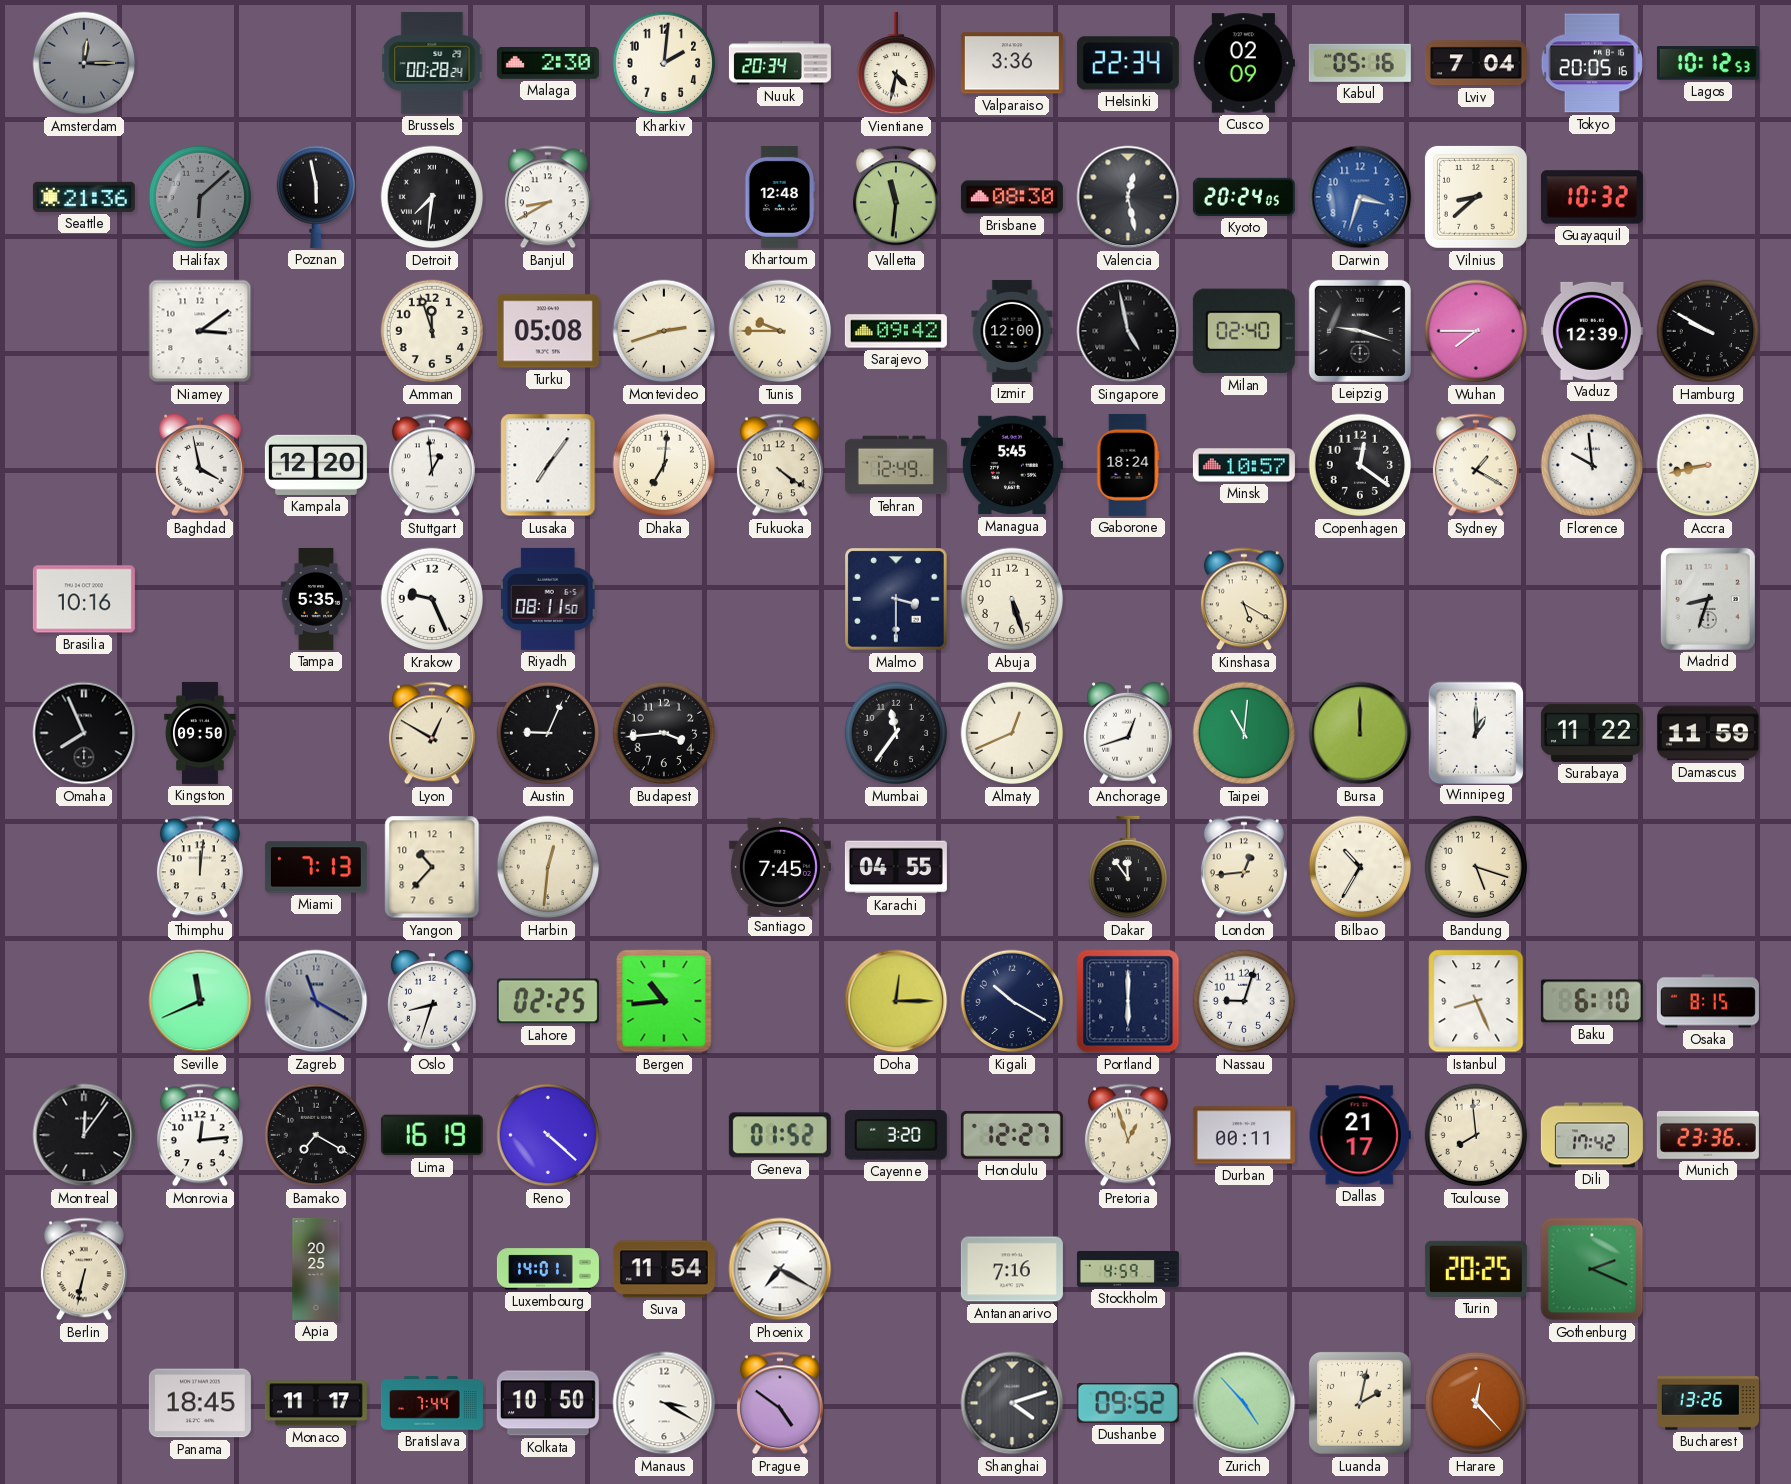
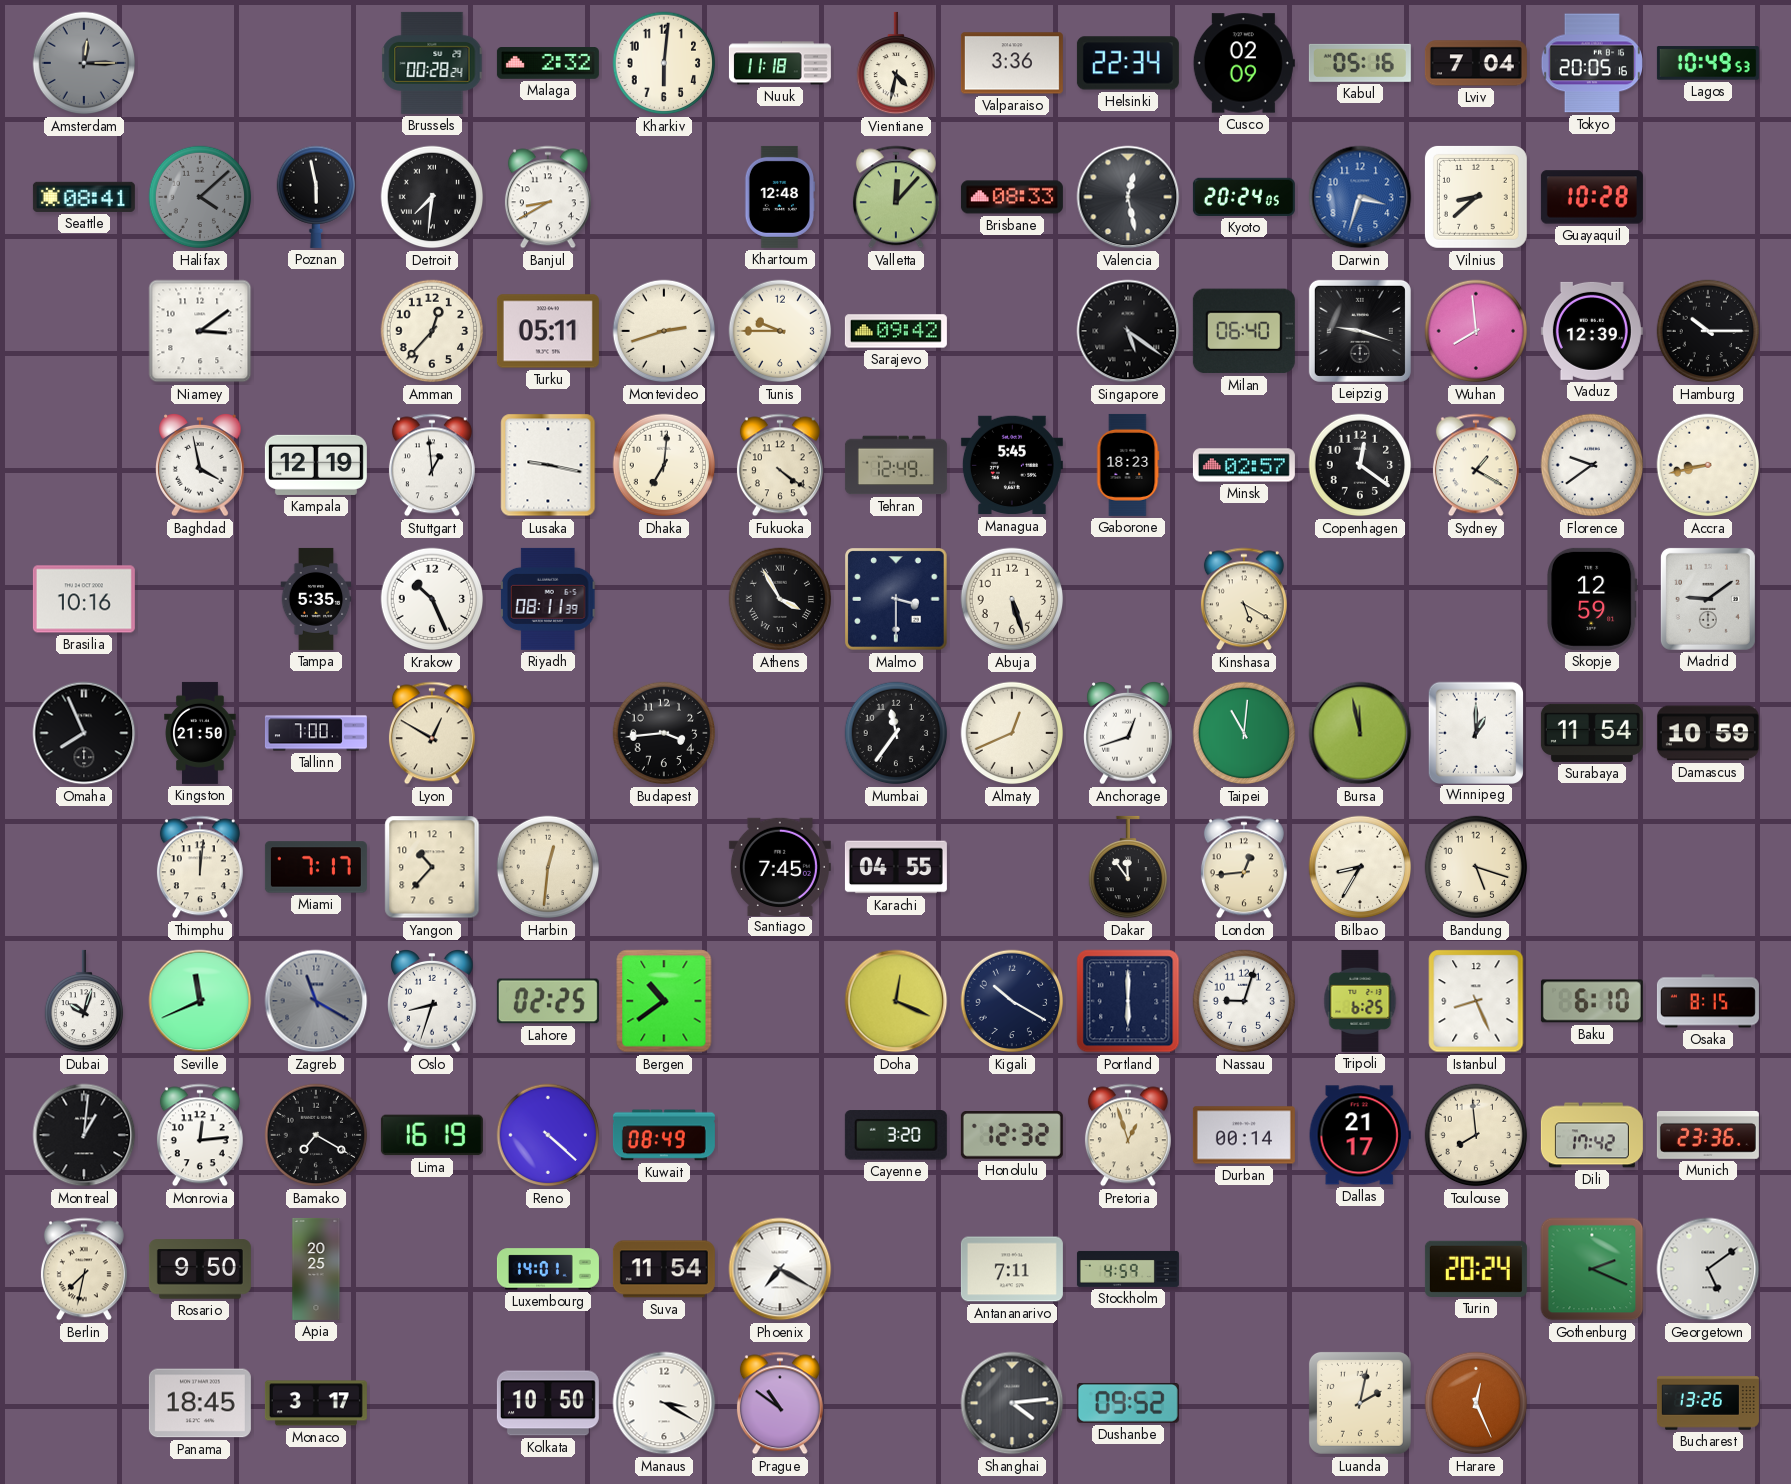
Malaga: 2:30 -> 2:32 (548, 64)
Kharkiv: 2:01 -> 6:01 (664, 63)
Nuuk: 20:34 -> 11:18 (780, 63)
Lagos: 10:12 -> 10:49 (1708, 63)
Seattle: 21:36 -> 08:41 (84, 197)
Halifax: 6:08 -> 4:08 (200, 197)
Valletta: 11:31 -> 12:07 (896, 197)
Brisbane: 08:30 -> 08:33 (1012, 197)
Guayaquil: 10:32 -> 10:28 (1592, 197)
Amman: 11:57 -> 12:37 (432, 331)
Turku: 05:08 -> 05:11 (548, 331)
Izmir: 12:00 -> none (1012, 331)
Singapore: 4:58 -> 5:21 (1128, 331)
Milan: 02:40 -> 06:40 (1244, 331)
Wuhan: 7:45 -> 7:59 (1476, 331)
Hamburg: 9:50 -> 10:15 (1708, 331)
Kampala: 12:20 -> 12:19 (316, 465)
Lusaka: 7:06 -> 9:17 (548, 465)
Gaborone: 18:24 -> 18:23 (1128, 465)
Minsk: 10:57 -> 02:57 (1244, 465)
Florence: 9:59 -> 9:39 (1592, 465)
Krakow: 9:26 -> 10:26 (432, 599)
Riyadh: 08:11:50 -> 08:11:39 (549, 599)
Athens: none -> 3:55 (780, 599)
Skopje: none -> 12:59 (1593, 599)
Madrid: 8:33 -> 9:09 (1708, 599)
Kingston: 09:50 -> 21:50 (200, 733)
Tallinn: none -> 7:00 (316, 733)
Austin: 9:04 -> none (548, 733)
Bursa: 12:00 -> 11:58 (1360, 733)
Surabaya: 11:22 -> 11:54 (1592, 733)
Damascus: 11:59 -> 10:59 (1708, 733)
Miami: 7:13 -> 7:17 (316, 867)
Bilbao: 10:35 -> 8:35 (1360, 867)
Dubai: none -> 10:03 (83, 1001)
Bergen: 10:44 -> 10:39 (664, 1001)
Doha: 12:15 -> 12:19 (896, 1001)
Tripoli: none -> 6:25 (1360, 1001)
Montreal: 12:06 -> 1:01 (84, 1135)
Kuwait: none -> 08:49 (664, 1135)
Geneva: 01:52 -> none (780, 1135)
Honolulu: 12:27 -> 12:32 (1012, 1136)
Durban: 00:11 -> 00:14 (1244, 1135)
Berlin: 6:32 -> 7:32 (84, 1269)
Rosario: none -> 9:50 (200, 1269)
Antananarivo: 7:16 -> 7:11 (1012, 1269)
Turin: 20:25 -> 20:24 (1476, 1269)
Georgetown: none -> 5:09 (1708, 1269)
Monaco: 11:17 -> 3:17 (316, 1403)
Bratislava: 7:44 -> none (432, 1403)
Prague: 4:51 -> 10:51 (780, 1403)
Shanghai: 4:12 -> 4:14 (1012, 1403)
Zurich: 4:53 -> none (1244, 1403)
Harare: 12:23 -> 12:26 (1476, 1403)
